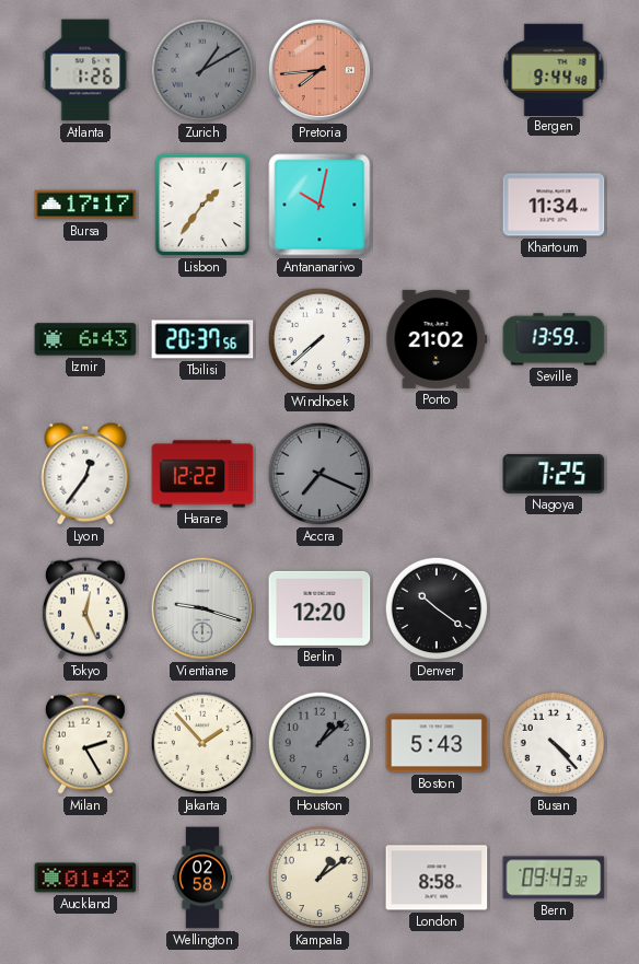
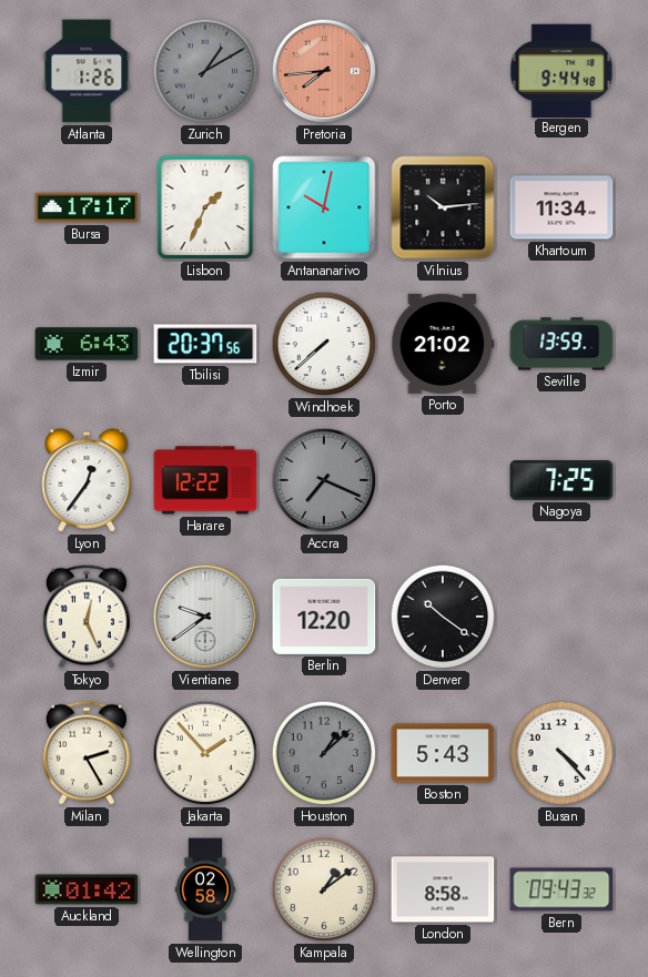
Lisbon: 1:36 -> 1:34 (205, 207)
Vilnius: none -> 10:14 (443, 207)
Vientiane: 9:18 -> 9:39 (205, 617)
